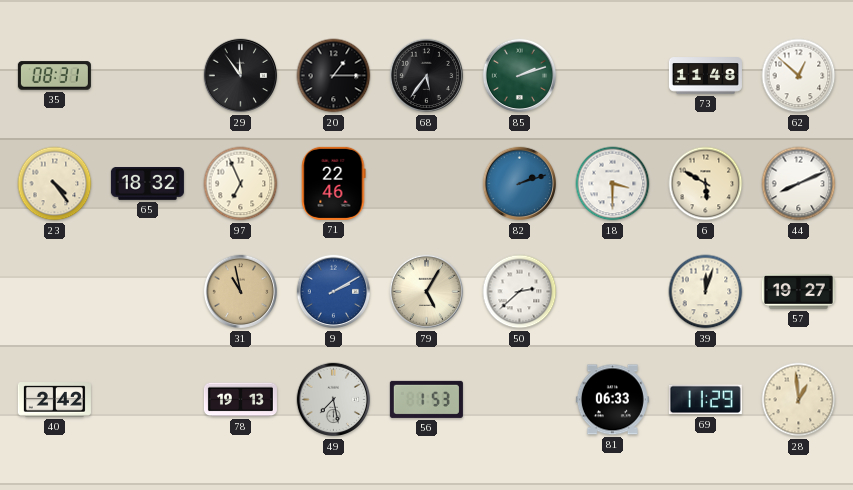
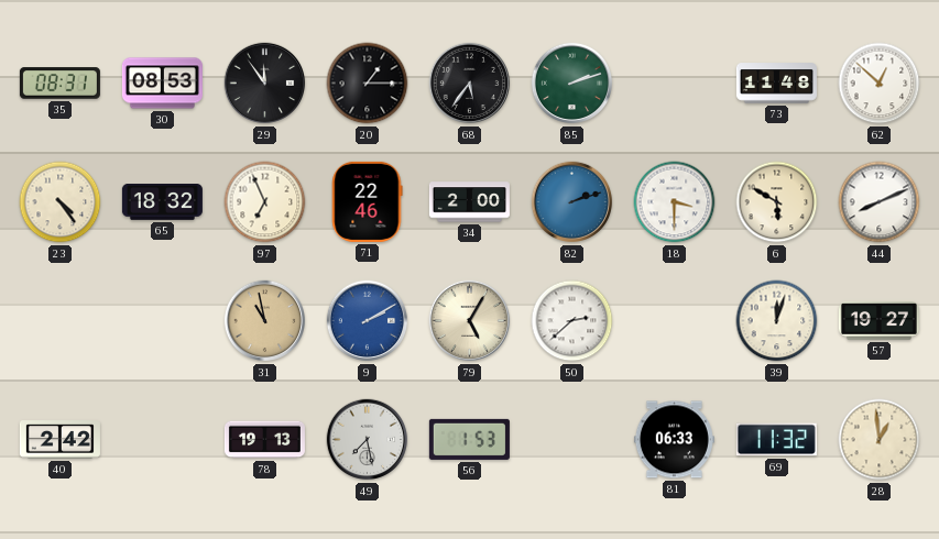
30: none -> 08:53 (162, 84)
34: none -> 2:00 (469, 202)
69: 11:29 -> 11:32 (776, 440)
